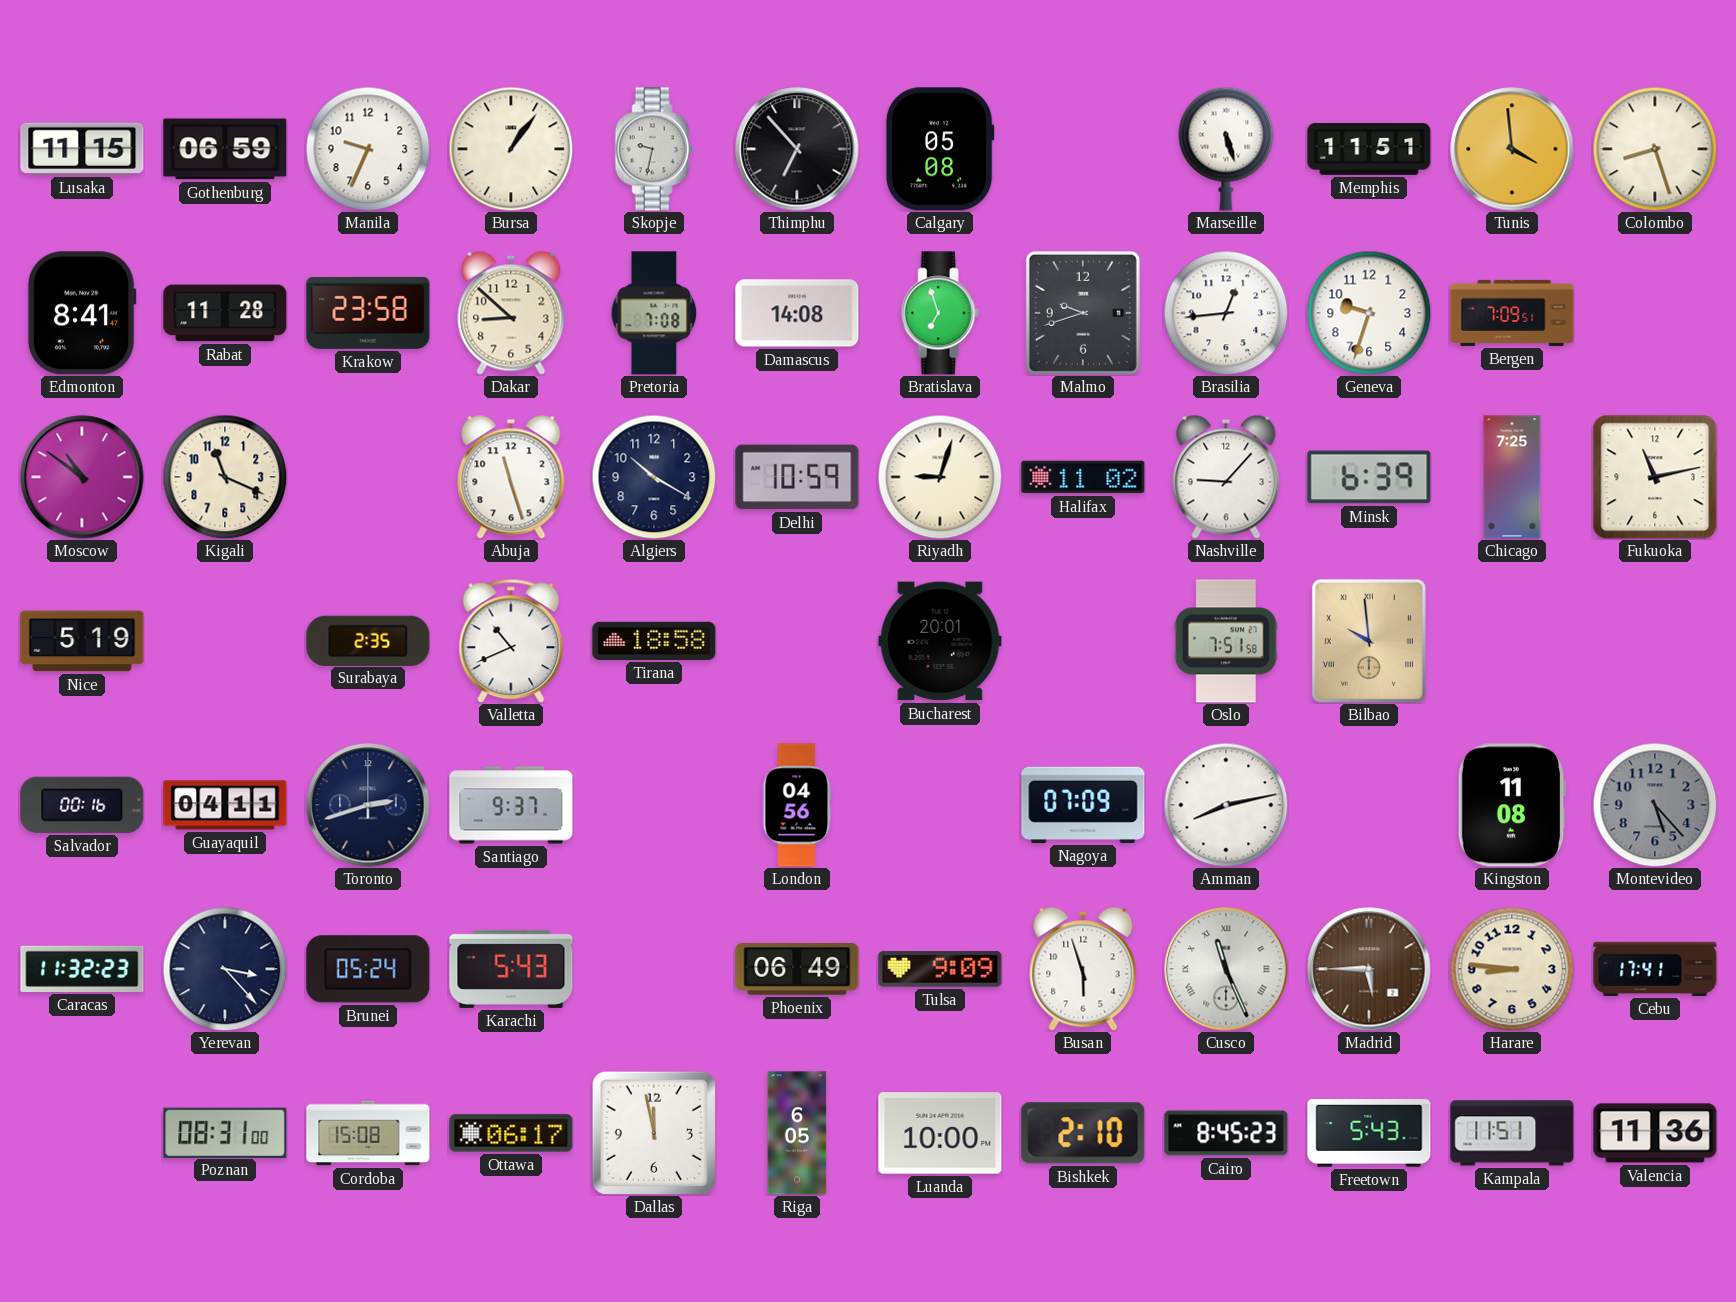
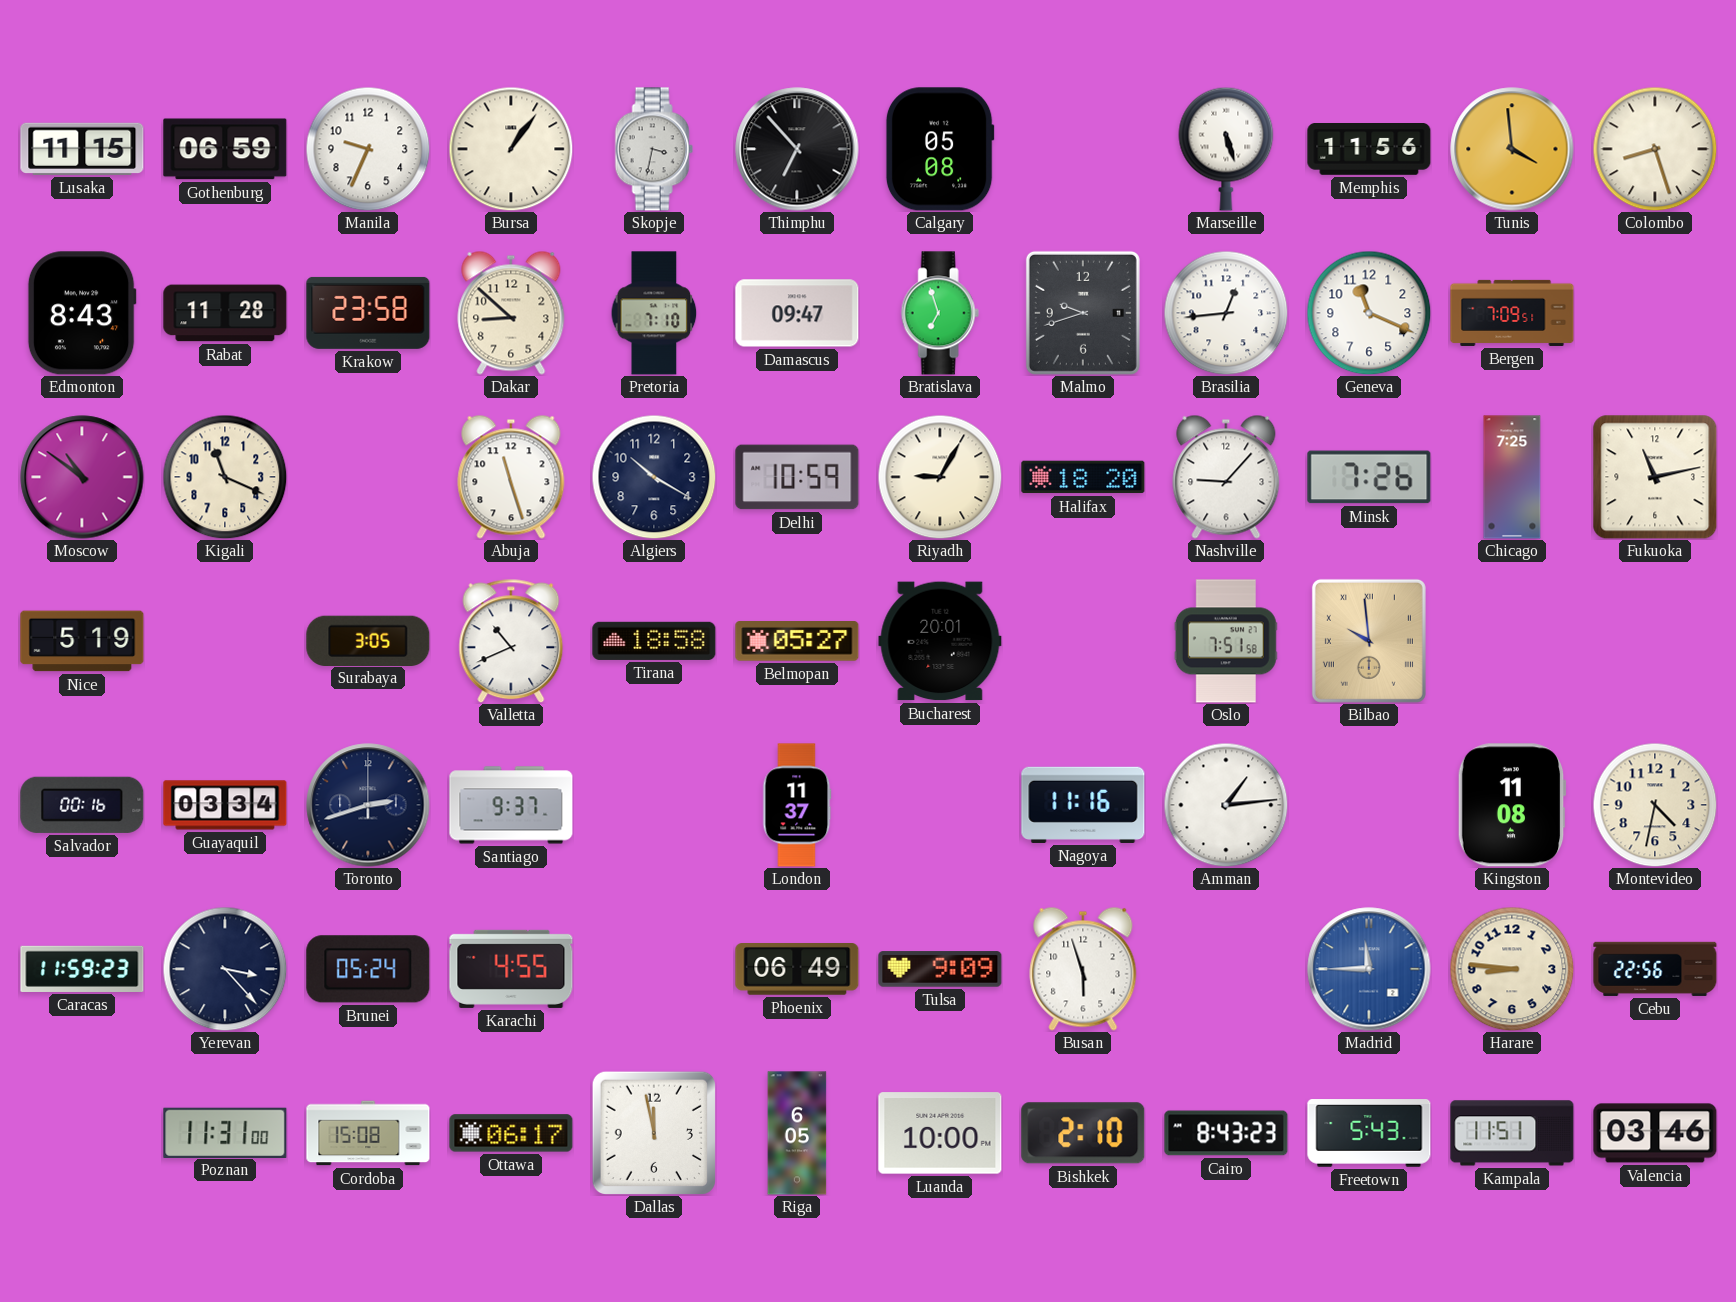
Skopje: 9:32 -> 3:32 (654, 149)
Memphis: 11:51 -> 11:56 (1369, 150)
Edmonton: 8:41 -> 8:43 (82, 313)
Pretoria: 7:08 -> 7:10 (654, 313)
Damascus: 14:08 -> 09:47 (797, 313)
Geneva: 9:33 -> 11:19 (1369, 313)
Riyadh: 9:03 -> 9:05 (940, 477)
Halifax: 11:02 -> 18:20 (1083, 477)
Minsk: 6:39 -> 7:26 (1369, 477)
Surabaya: 2:35 -> 3:05 (368, 640)
Belmopan: none -> 05:27 (797, 642)
Guayaquil: 04:11 -> 03:34 (225, 805)
London: 04:56 -> 11:37 (797, 805)
Nagoya: 07:09 -> 11:16 (1083, 805)
Amman: 8:13 -> 1:14 (1226, 805)
Montevideo: 5:23 -> 4:32 (1655, 805)
Montevideo dial: grey -> cream (1655, 805)
Caracas: 11:32 -> 11:59 (82, 969)
Karachi: 5:43 -> 4:55 (511, 969)
Cusco: 11:26 -> none (1226, 969)
Madrid: 5:45 -> 11:45 (1369, 969)
Madrid dial: brown -> blue (1369, 969)
Cebu: 17:41 -> 22:56 (1655, 969)
Poznan: 08:31 -> 11:31 (225, 1132)
Cairo: 8:45 -> 8:43 (1226, 1133)
Valencia: 11:36 -> 03:46 (1655, 1133)
